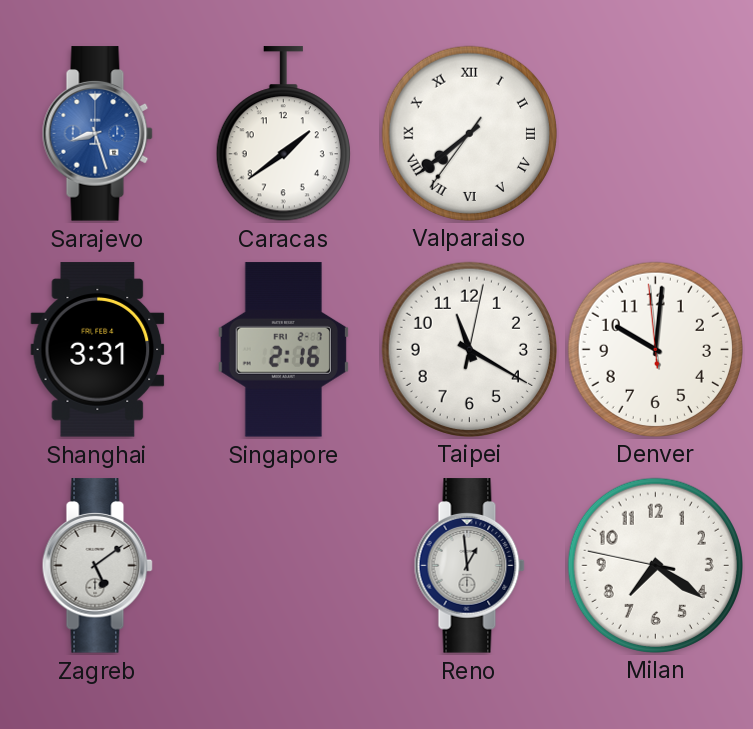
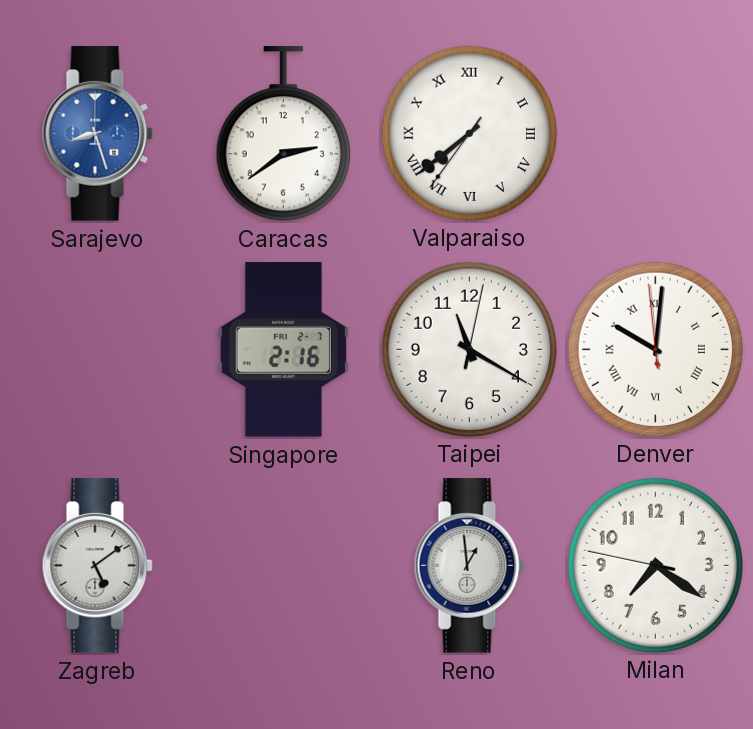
Caracas: 1:39 -> 2:39 (283, 134)
Shanghai: 3:31 -> none (98, 350)
Denver numerals: Arabic -> Roman (655, 349)
